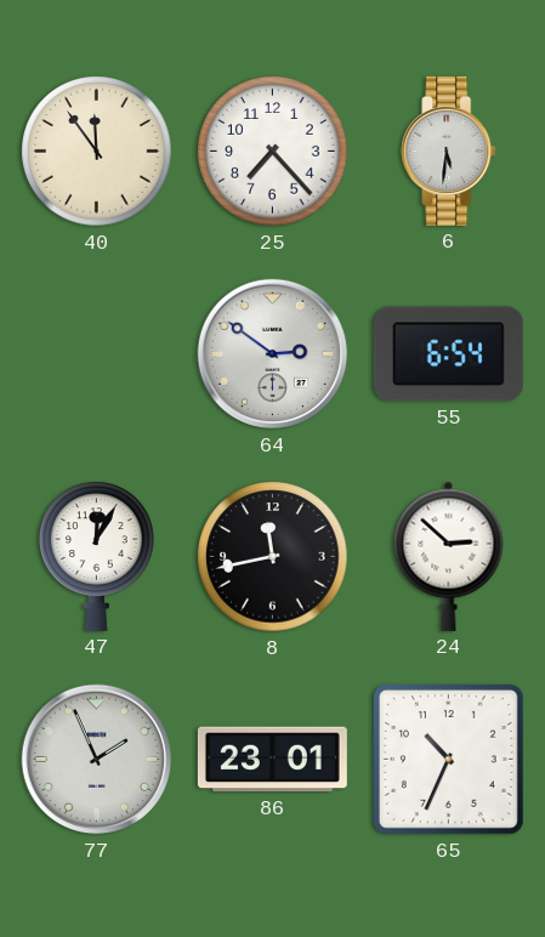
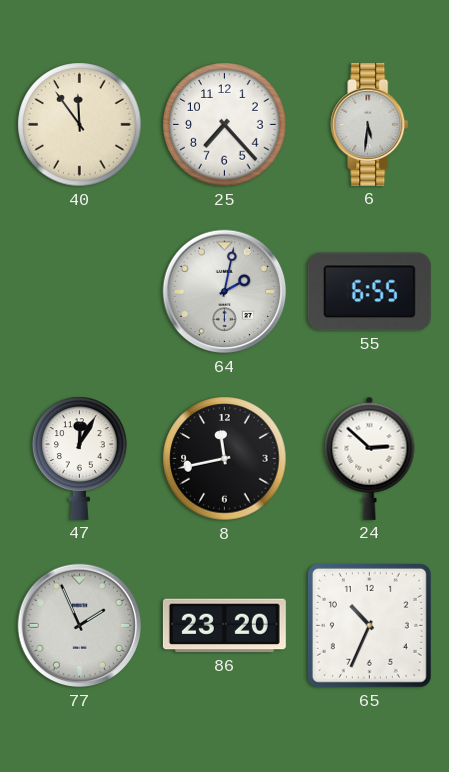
64: 2:51 -> 2:02 (225, 292)
55: 6:54 -> 6:55 (369, 292)
86: 23:01 -> 23:20 (224, 626)
